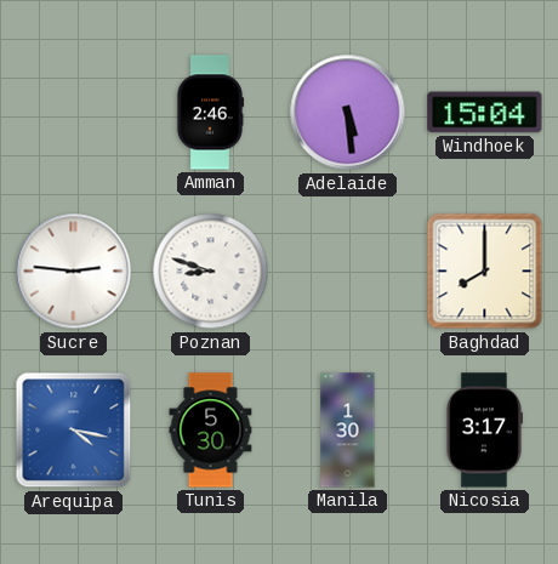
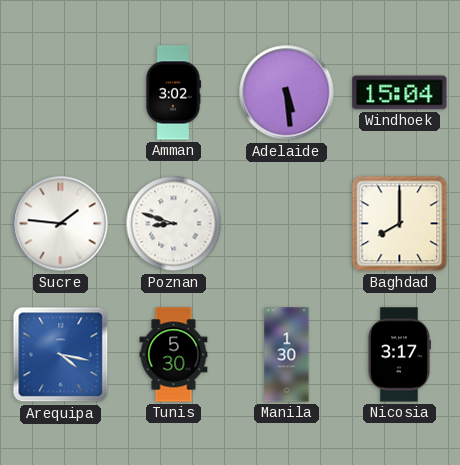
Amman: 2:46 -> 3:02 (173, 93)
Sucre: 2:46 -> 1:46 (61, 224)
